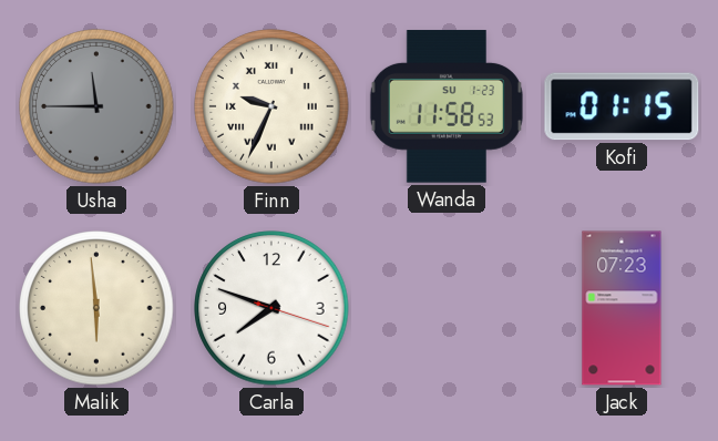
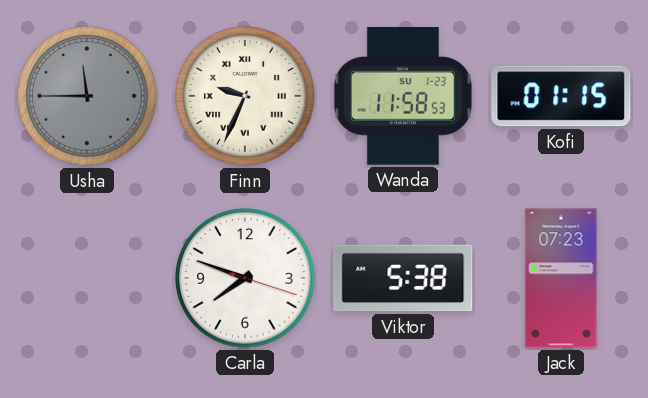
Malik: 5:59 -> none (96, 308)
Viktor: none -> 5:38 (403, 278)
